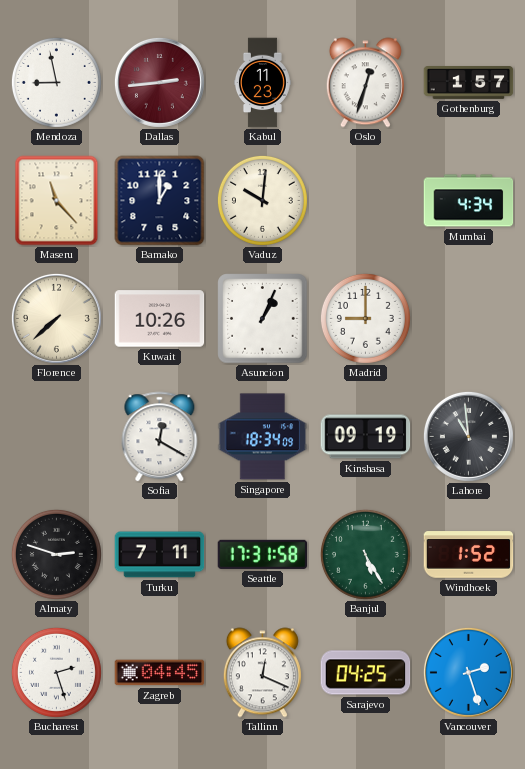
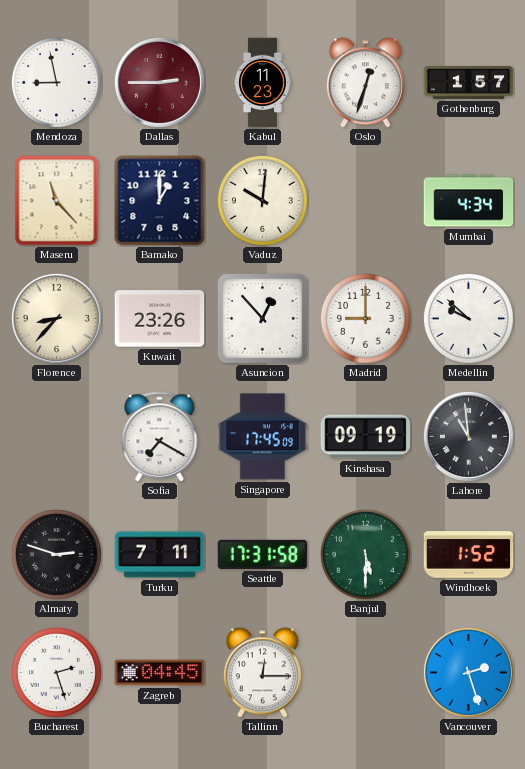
Dallas: 2:44 -> 2:45 (159, 82)
Florence: 7:38 -> 8:37 (56, 318)
Kuwait: 10:26 -> 23:26 (160, 319)
Asuncion: 1:04 -> 12:53 (263, 319)
Medellin: none -> 9:52 (468, 318)
Sofia: 12:20 -> 7:20 (160, 437)
Singapore: 18:34 -> 17:45 (263, 437)
Banjul: 5:25 -> 5:30 (365, 554)
Tallinn: 12:19 -> 12:15 (262, 673)
Sarajevo: 04:25 -> none (366, 673)
